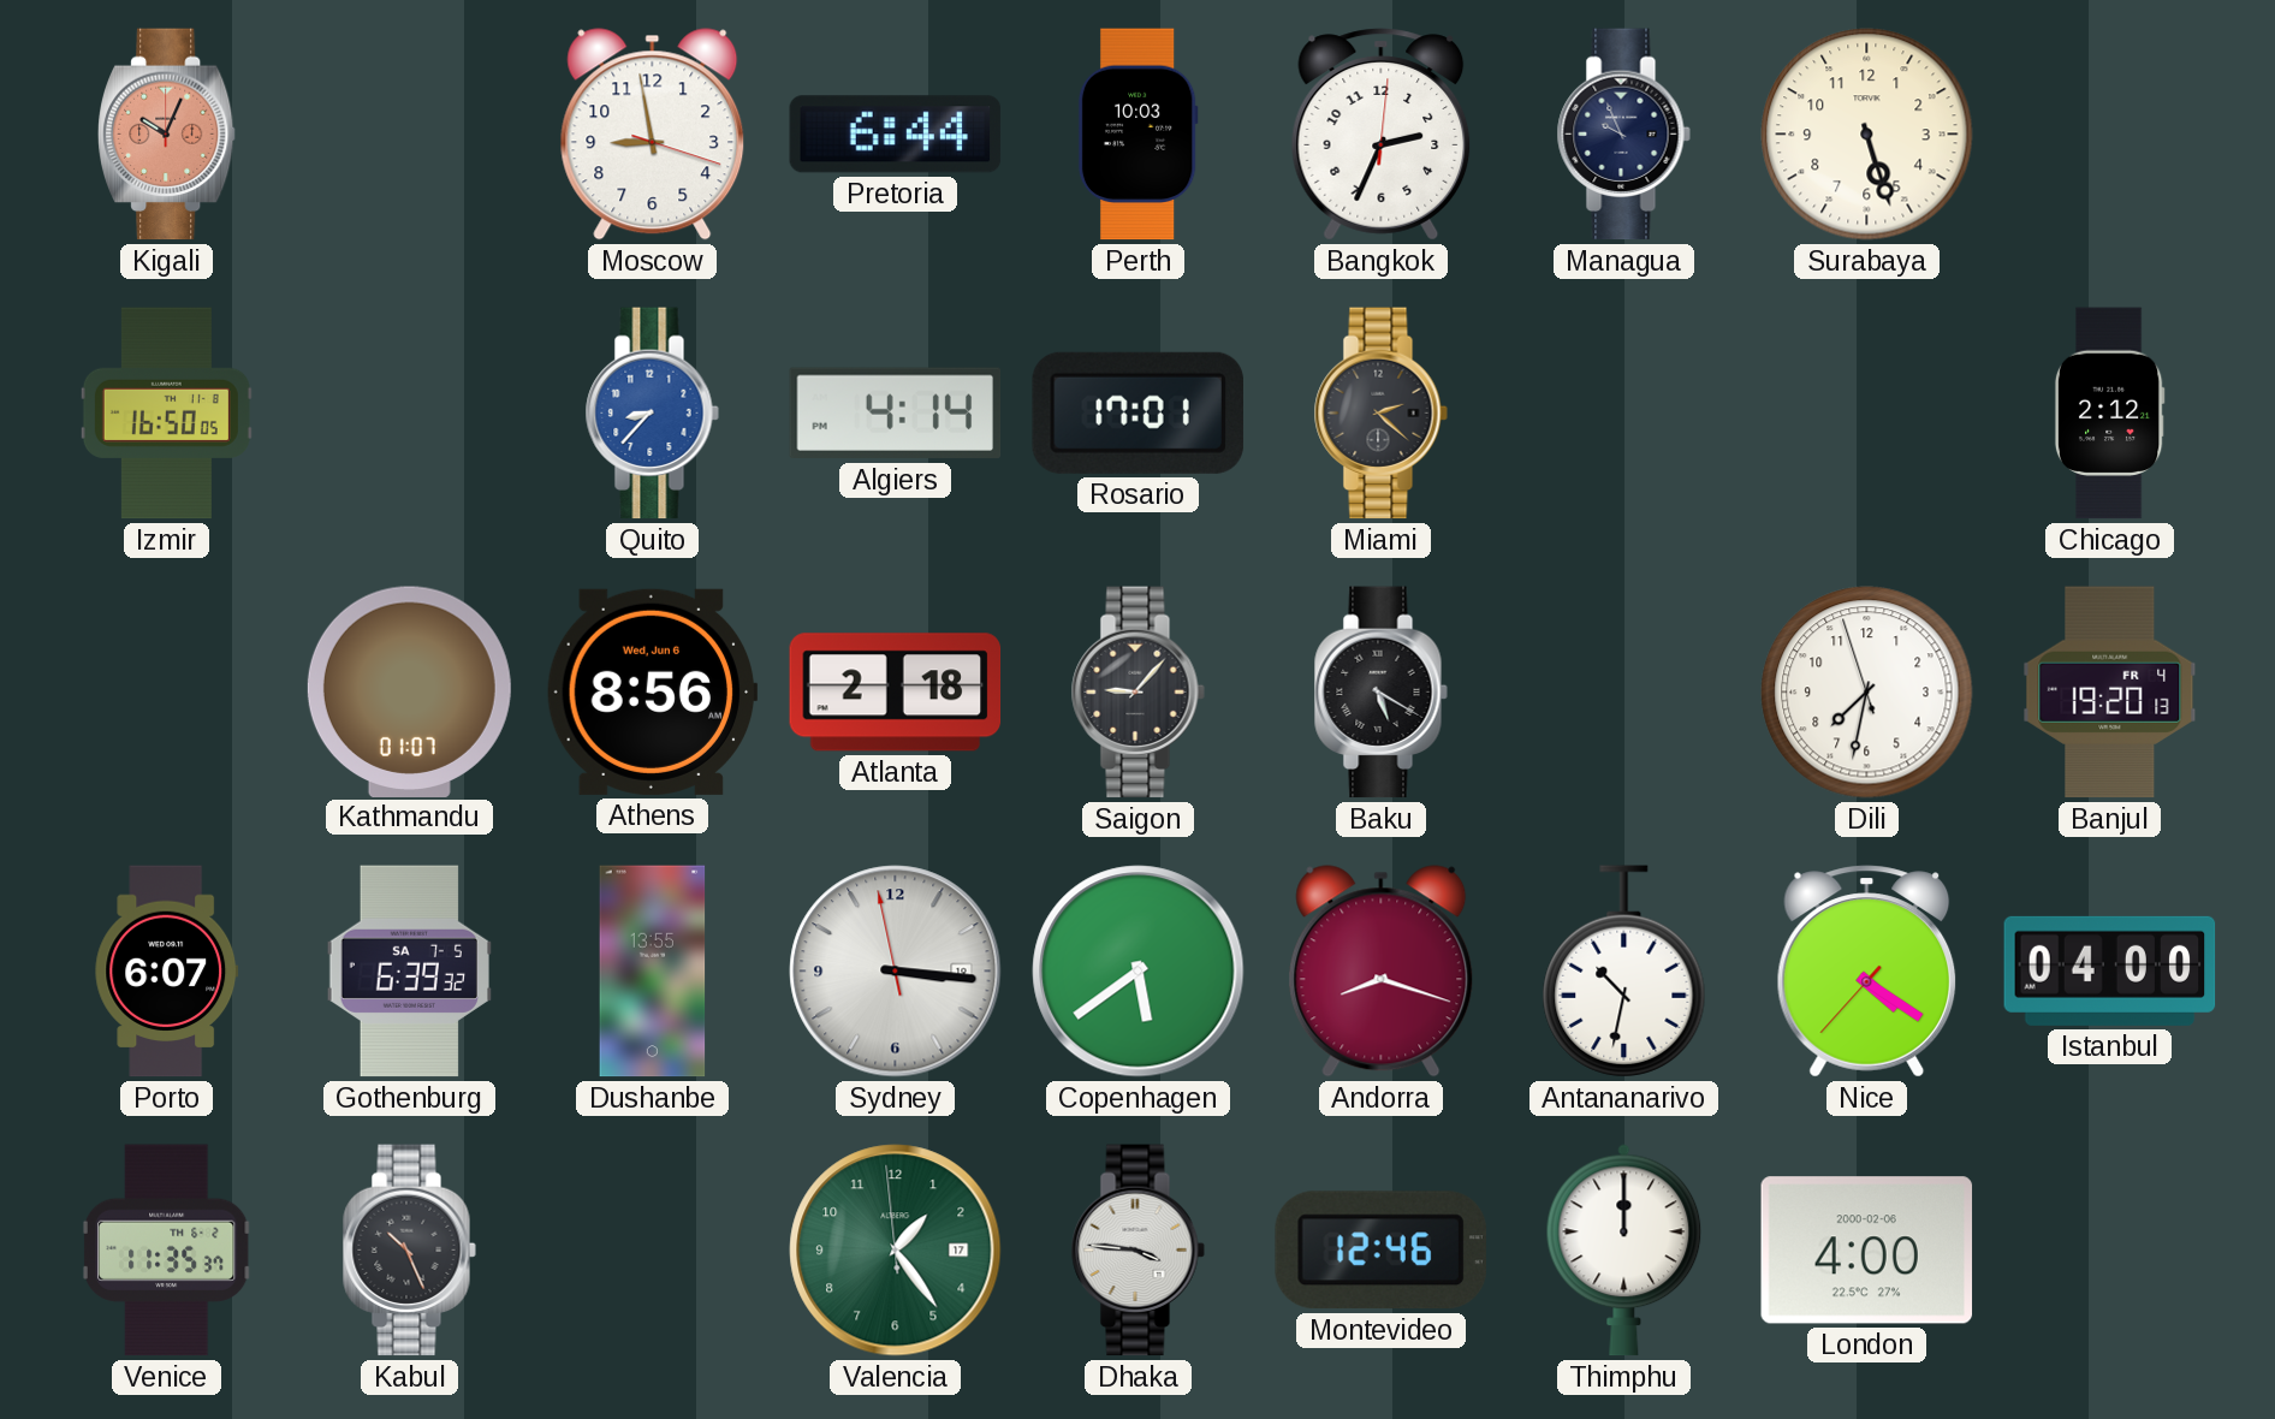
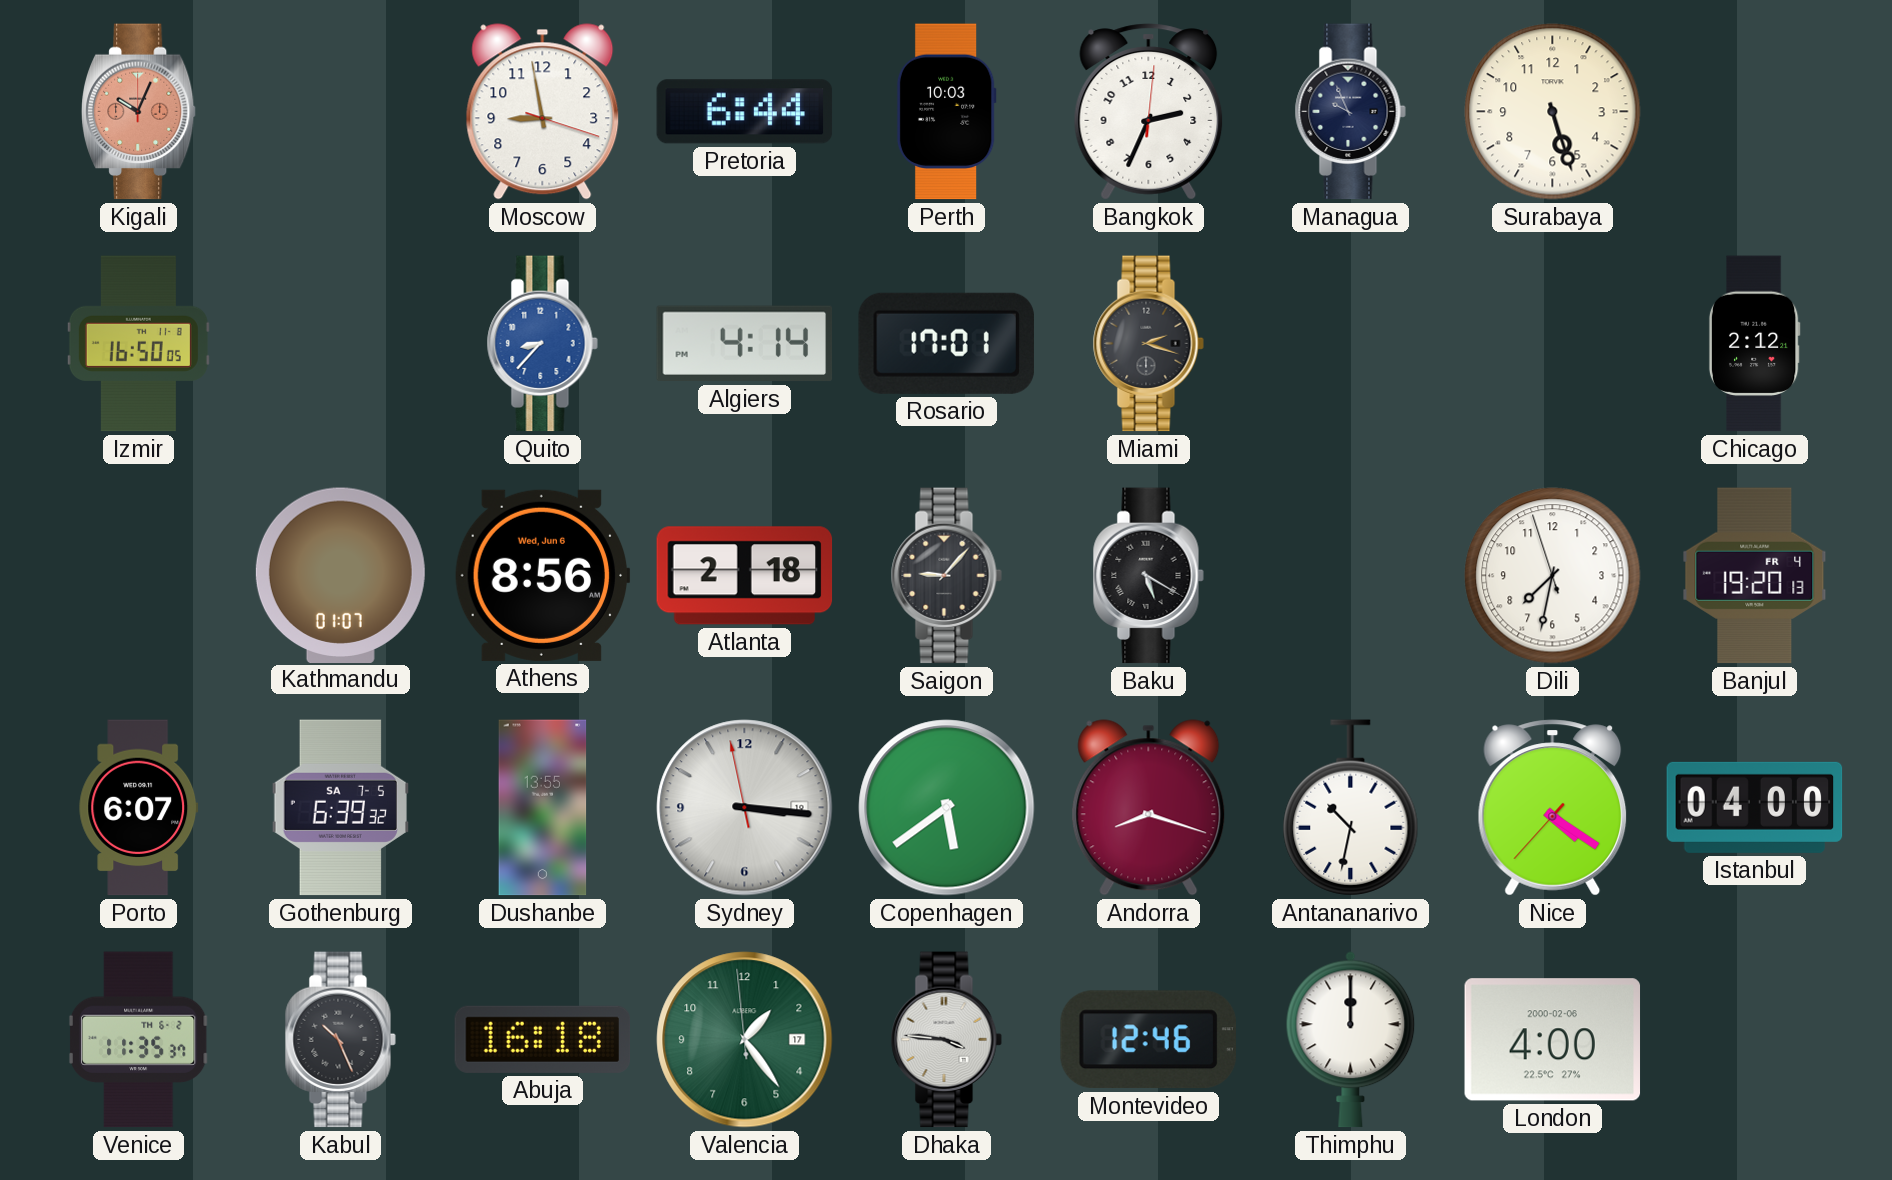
Miami: 2:22 -> 2:18 (1148, 344)
Abuja: none -> 16:18 (543, 1039)
